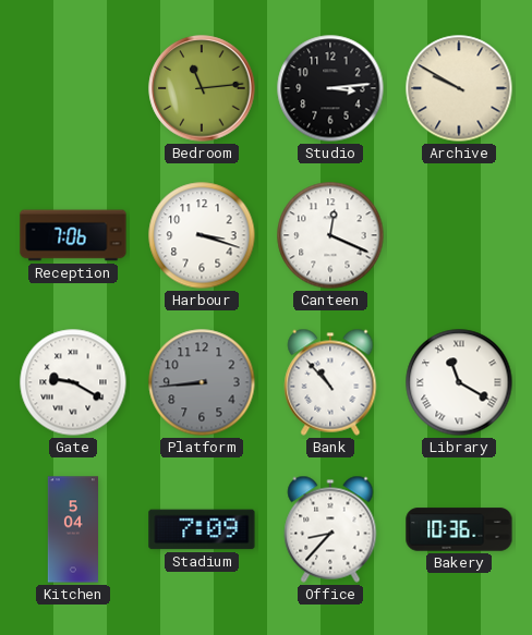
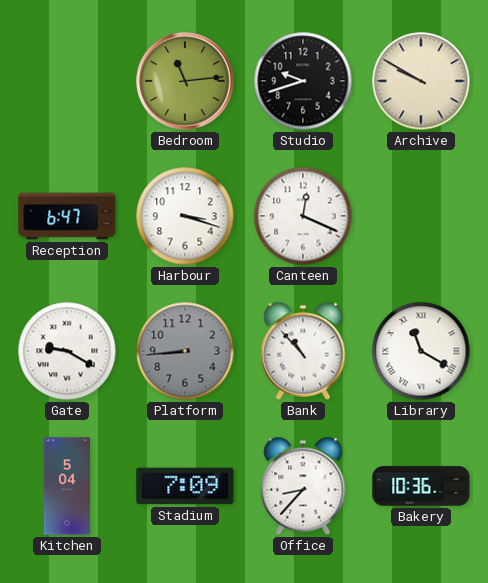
Studio: 3:14 -> 9:42 (303, 81)
Reception: 7:06 -> 6:47 (67, 216)
